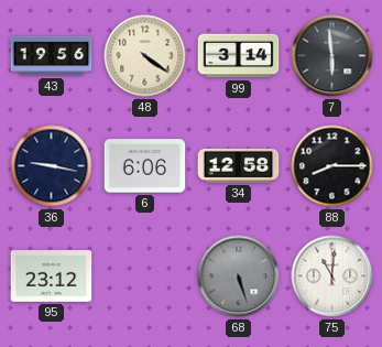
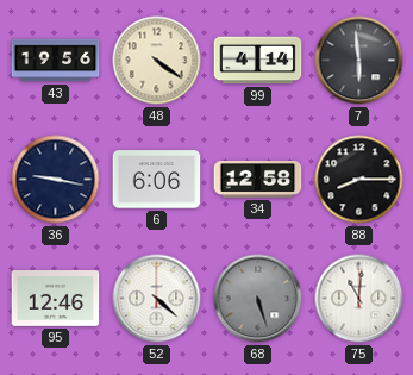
99: 3:14 -> 4:14 (258, 61)
95: 23:12 -> 12:46 (56, 299)
52: none -> 4:22 (157, 299)
